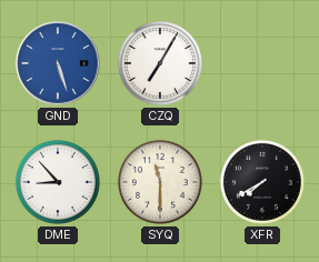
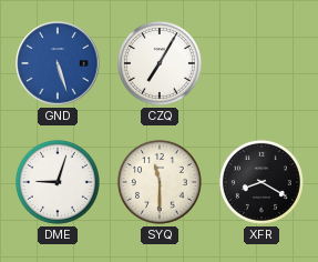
DME: 8:53 -> 9:03 (58, 182)
XFR: 7:40 -> 8:20 (261, 182)
